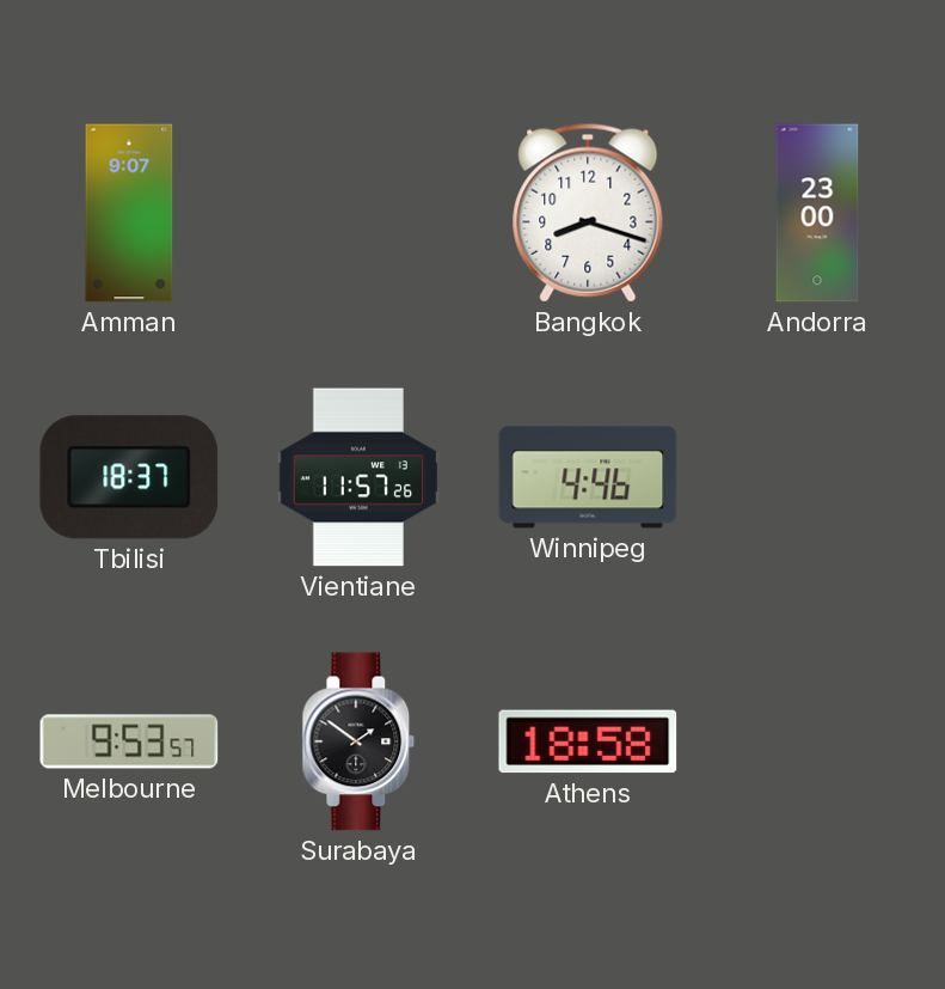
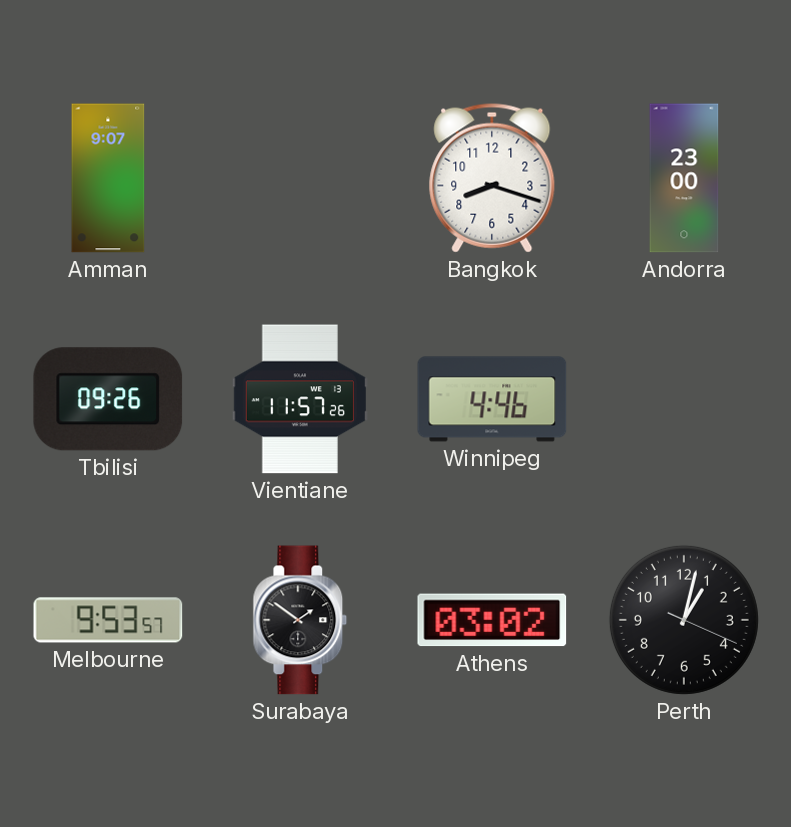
Tbilisi: 18:37 -> 09:26 (108, 399)
Athens: 18:58 -> 03:02 (492, 620)
Perth: none -> 1:02 (684, 620)
